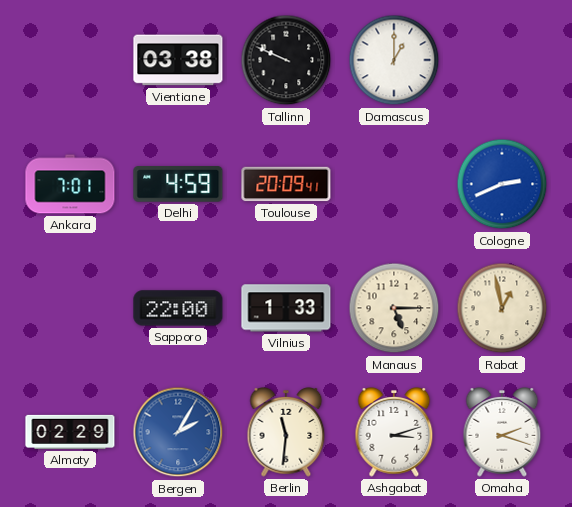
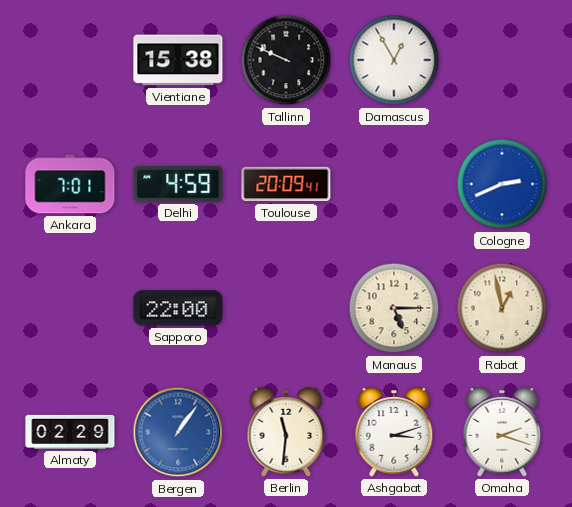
Vientiane: 03:38 -> 15:38 (178, 60)
Damascus: 1:00 -> 12:55 (394, 60)
Vilnius: 1:33 -> none (286, 308)
Bergen: 2:05 -> 1:06 (178, 432)
